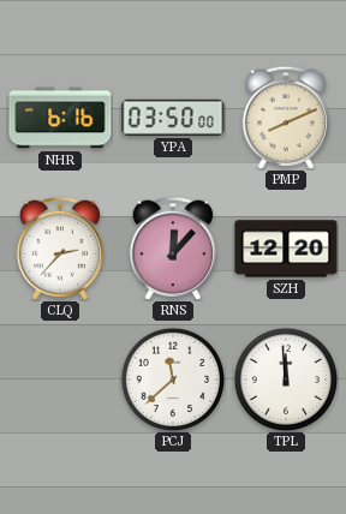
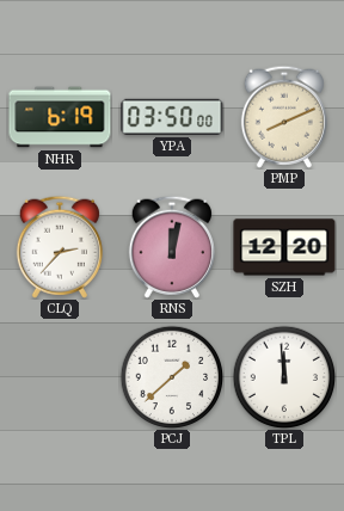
NHR: 6:16 -> 6:19 (60, 117)
RNS: 12:07 -> 12:02 (172, 247)
PCJ: 11:38 -> 1:38 (172, 377)
